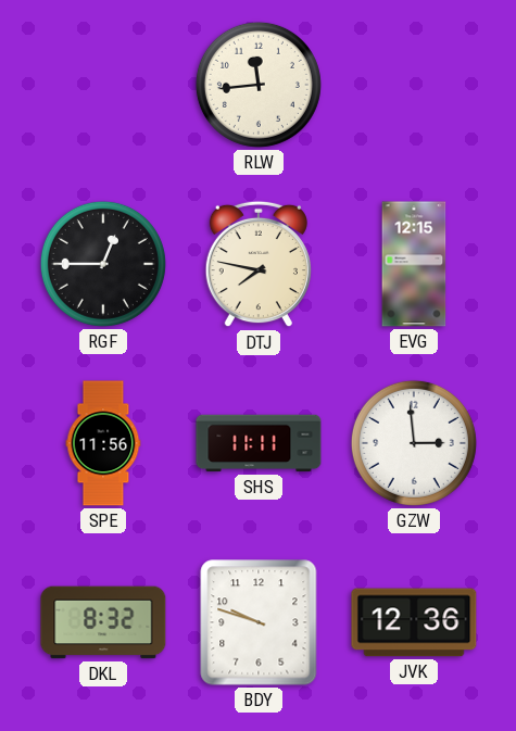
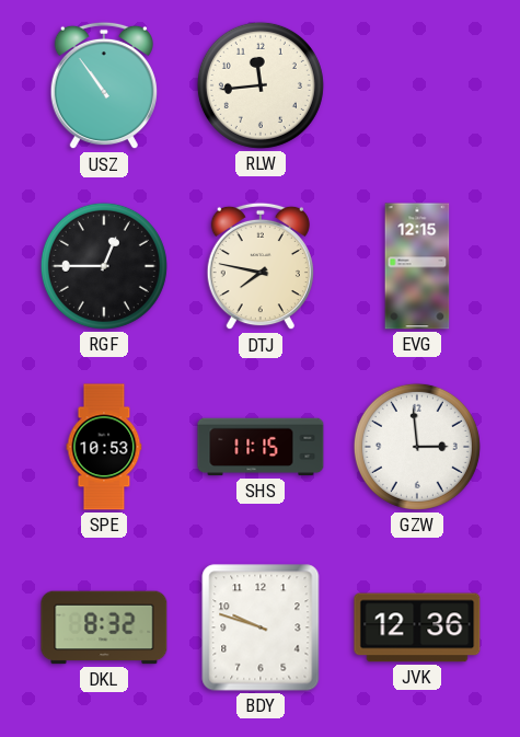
USZ: none -> 10:54 (104, 85)
SPE: 11:56 -> 10:53 (104, 447)
SHS: 11:11 -> 11:15 (261, 447)
